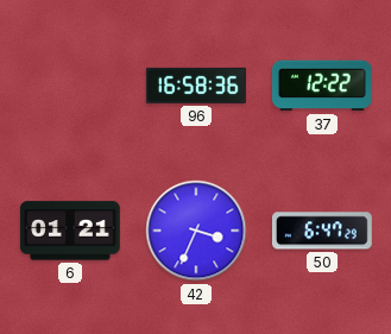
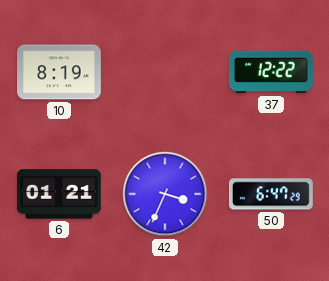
10: none -> 8:19 (60, 72)
96: 16:58 -> none (196, 86)
